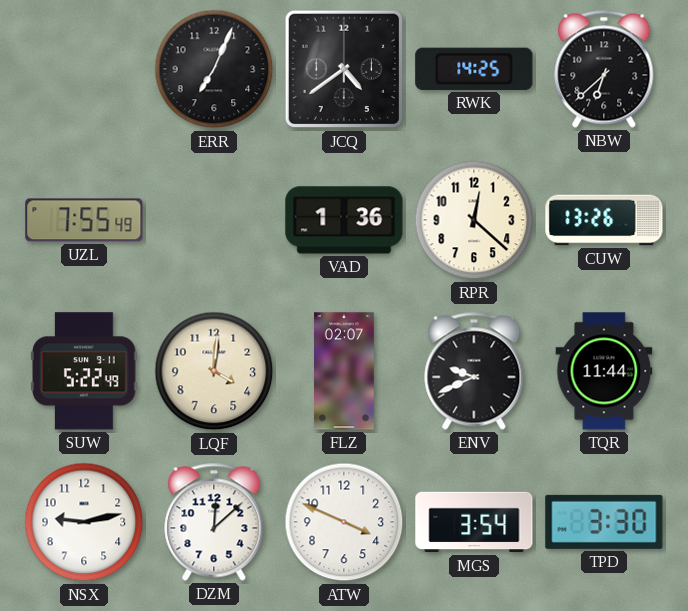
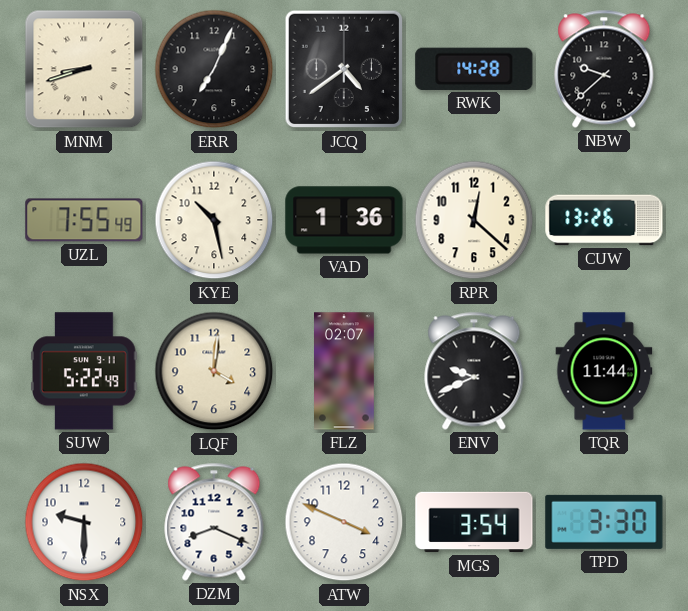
MNM: none -> 8:42 (84, 69)
RWK: 14:25 -> 14:28 (474, 69)
NBW: 6:38 -> 9:38 (604, 69)
KYE: none -> 10:28 (214, 220)
NSX: 9:13 -> 9:30 (84, 522)
DZM: 12:08 -> 8:19 (214, 522)
